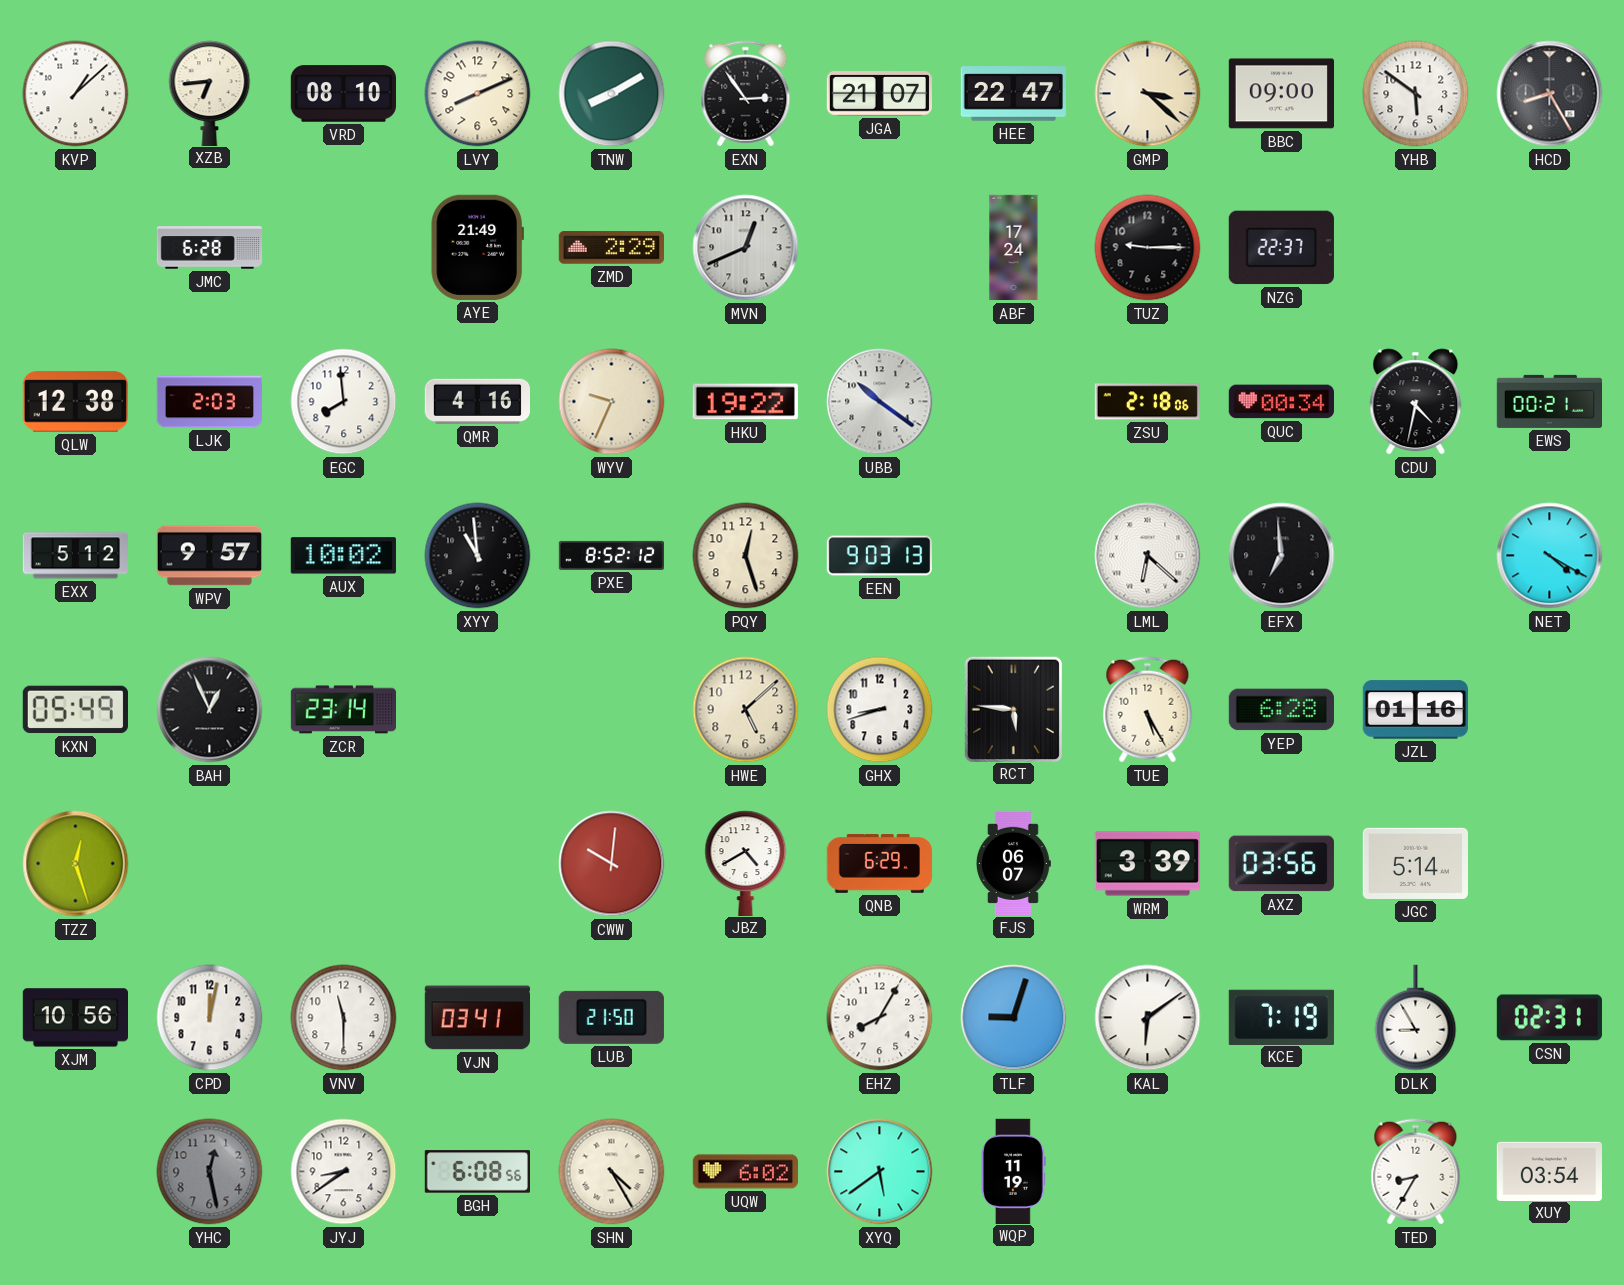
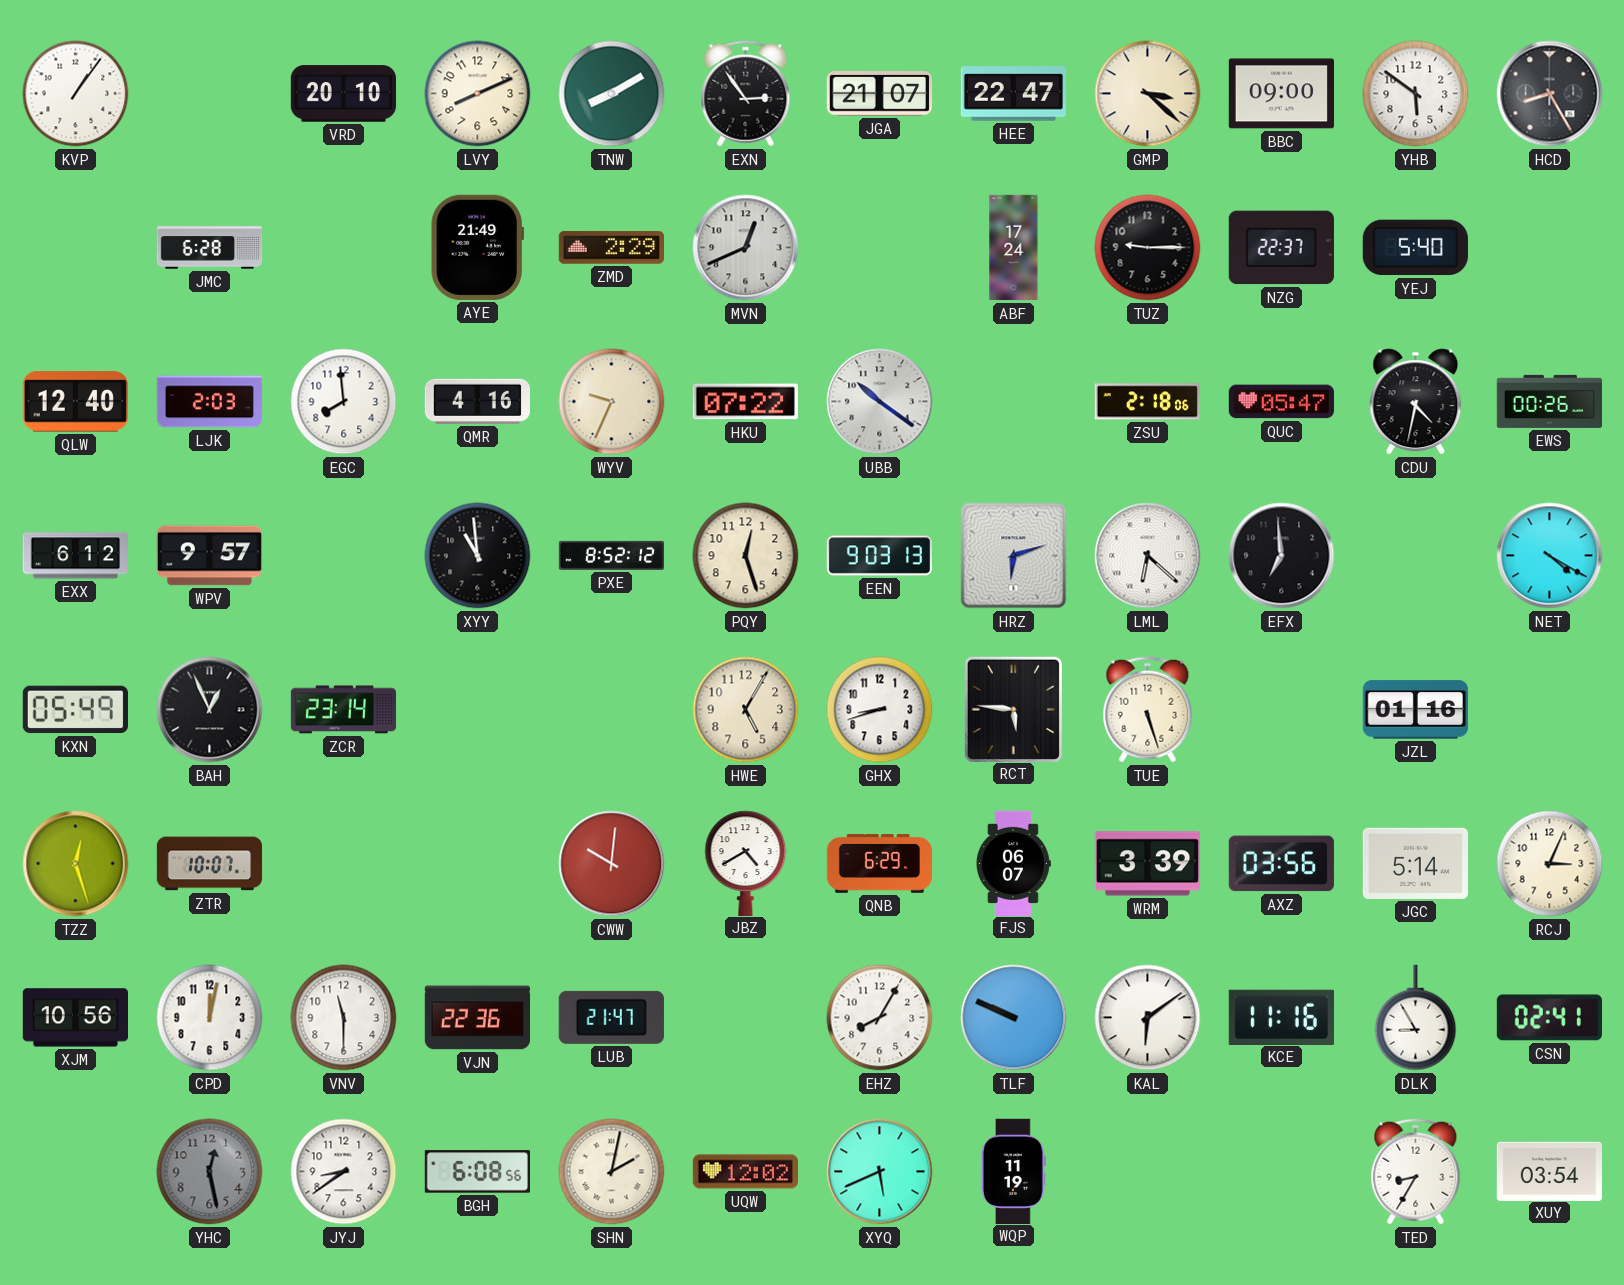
KVP: 1:08 -> 1:06 (76, 94)
XZB: 6:44 -> none (210, 93)
VRD: 08:10 -> 20:10 (343, 94)
YEJ: none -> 5:40 (1415, 248)
QLW: 12:38 -> 12:40 (75, 402)
HKU: 19:22 -> 07:22 (745, 402)
QUC: 00:34 -> 05:47 (1281, 402)
EWS: 00:21 -> 00:26 (1549, 401)
EXX: 5:12 -> 6:12 (75, 556)
AUX: 10:02 -> none (343, 556)
HRZ: none -> 6:12 (1014, 556)
HWE: 5:08 -> 5:05 (746, 710)
TUE: 5:25 -> 5:27 (1148, 710)
YEP: 6:28 -> none (1281, 710)
ZTR: none -> 10:07 (210, 864)
RCJ: none -> 3:04 (1550, 864)
VJN: 03:41 -> 22:36 (477, 1018)
LUB: 21:50 -> 21:47 (611, 1017)
TLF: 9:03 -> 9:49 (1014, 1018)
KCE: 7:19 -> 11:16 (1281, 1017)
CSN: 02:31 -> 02:41 (1549, 1018)
SHN: 4:25 -> 2:02 (612, 1172)
UQW: 6:02 -> 12:02 (745, 1172)
XYQ: 5:39 -> 5:41 (880, 1172)
